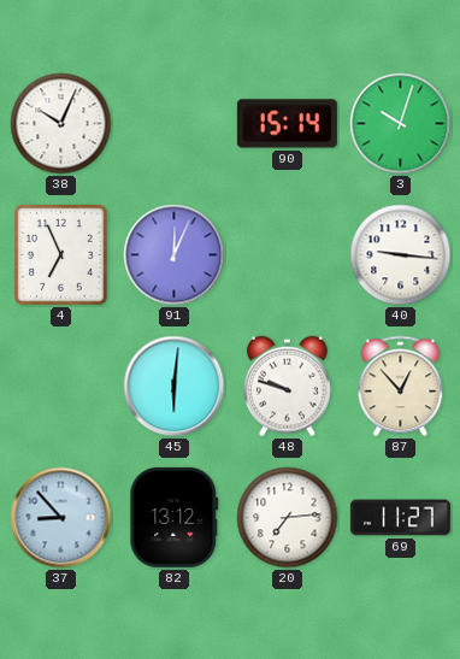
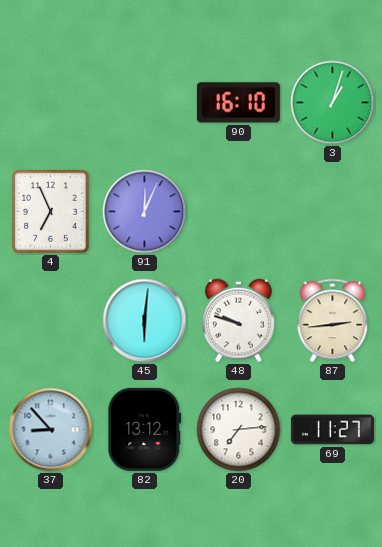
38: 10:04 -> none (61, 124)
90: 15:14 -> 16:10 (238, 103)
3: 10:03 -> 1:03 (333, 103)
40: 9:16 -> none (401, 255)
87: 12:53 -> 2:44 (333, 321)
